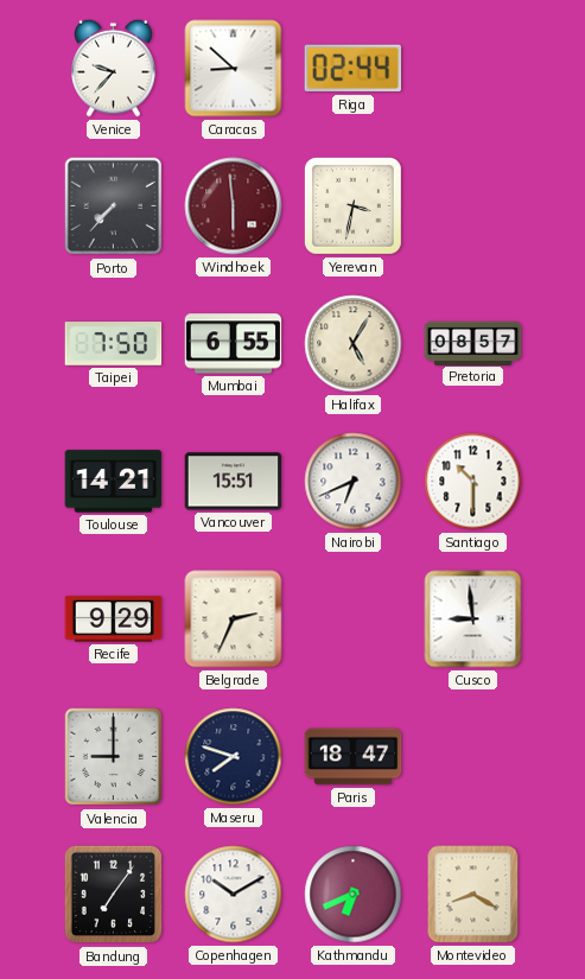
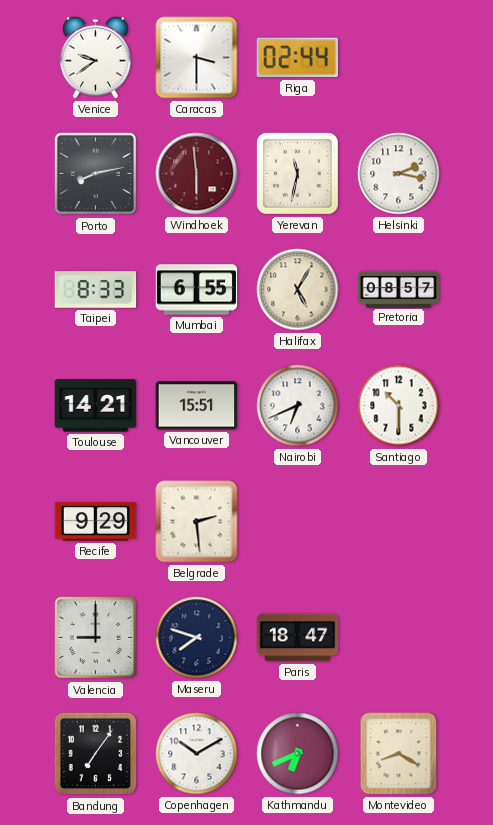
Venice: 9:37 -> 9:39 (96, 57)
Caracas: 8:52 -> 3:30 (197, 58)
Porto: 7:37 -> 8:13 (96, 174)
Yerevan: 3:32 -> 11:32 (297, 173)
Helsinki: none -> 2:17 (399, 174)
Taipei: 7:50 -> 8:33 (96, 290)
Belgrade: 2:34 -> 2:29 (197, 522)
Cusco: 8:59 -> none (473, 619)
